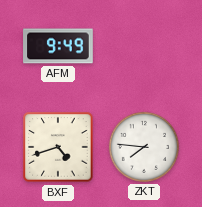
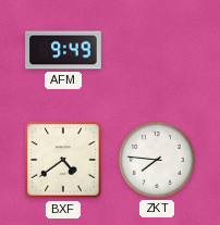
BXF: 4:42 -> 4:39 (63, 160)
